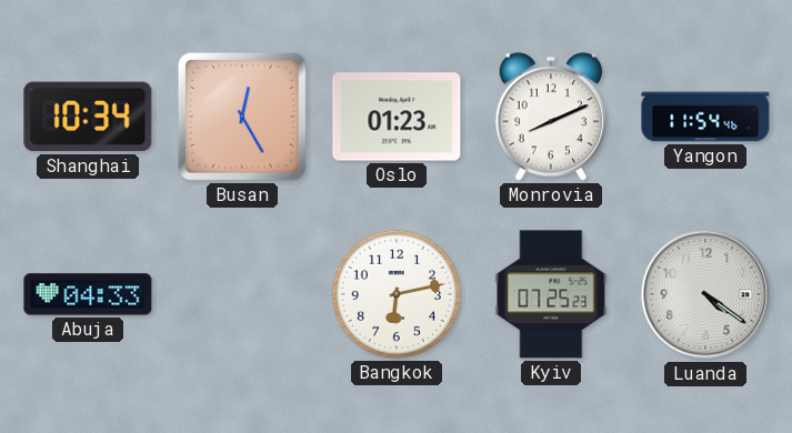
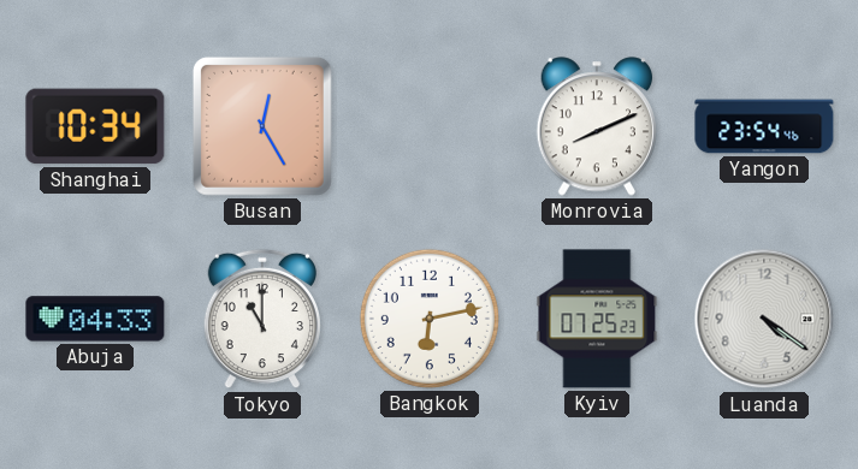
Oslo: 01:23 -> none (397, 117)
Yangon: 11:54 -> 23:54 (764, 126)
Tokyo: none -> 11:00 (261, 319)
